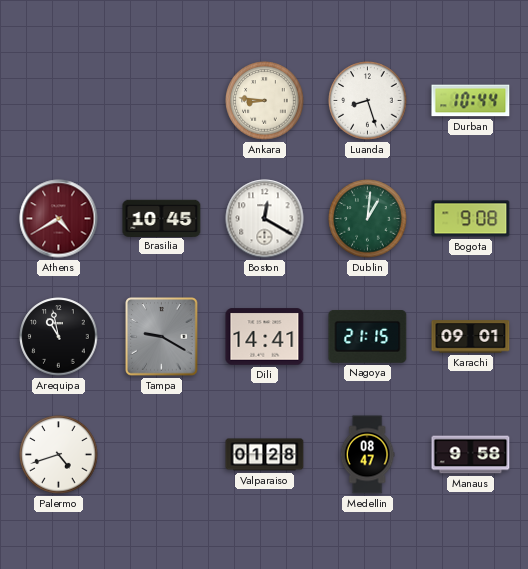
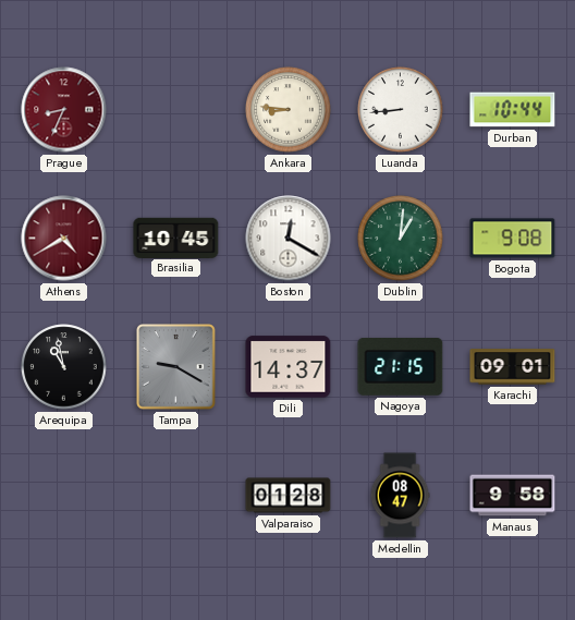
Prague: none -> 8:34 (64, 110)
Luanda: 8:27 -> 8:44 (401, 110)
Dili: 14:41 -> 14:37 (289, 367)
Palermo: 4:42 -> none (59, 455)
